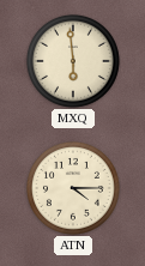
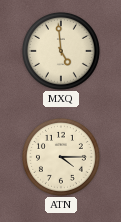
MXQ: 5:59 -> 4:59 (61, 51)
